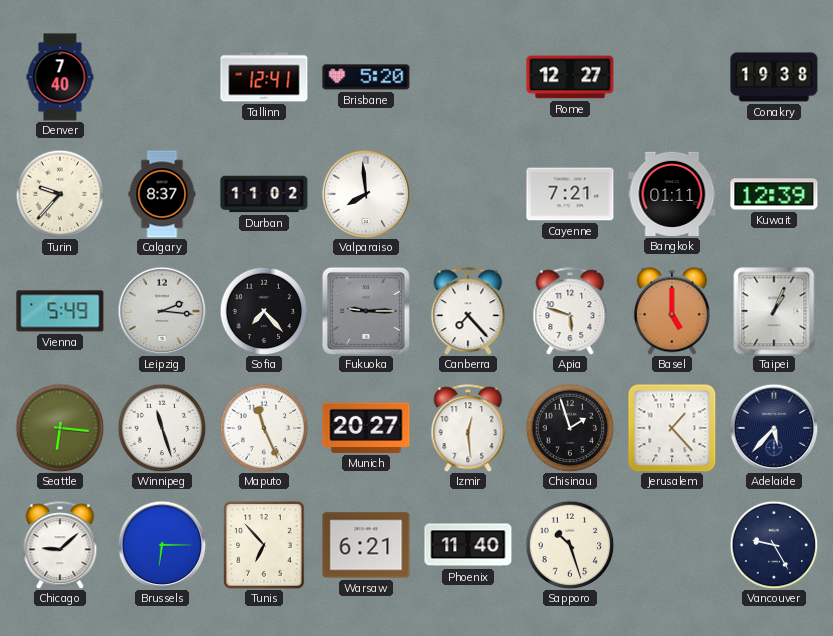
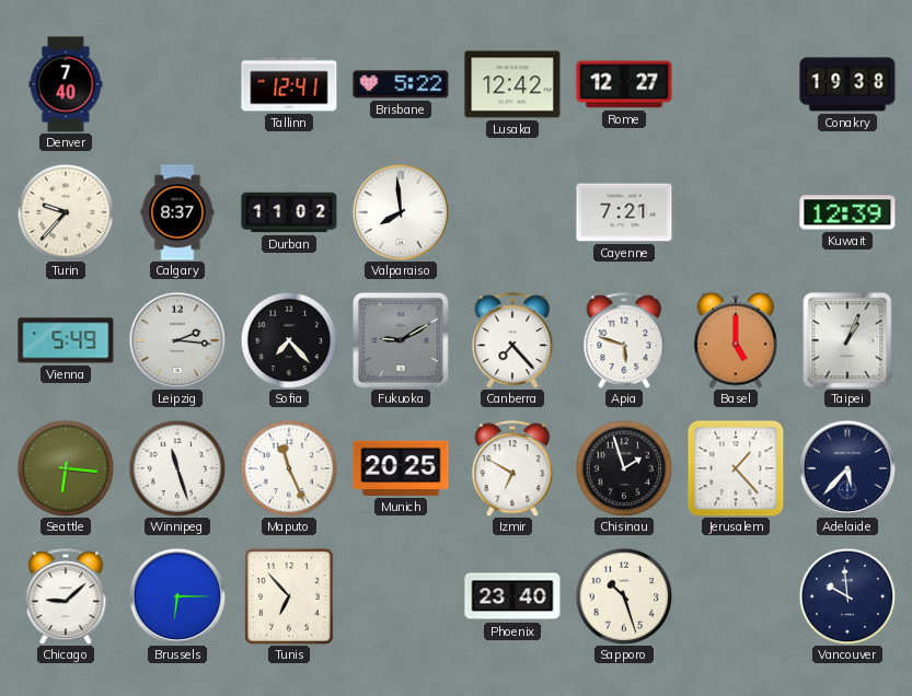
Brisbane: 5:20 -> 5:22 (401, 84)
Lusaka: none -> 12:42 (512, 84)
Bangkok: 01:11 -> none (672, 194)
Fukuoka: 9:15 -> 9:10 (401, 340)
Munich: 20:27 -> 20:25 (401, 468)
Izmir: 12:29 -> 6:50 (512, 468)
Warsaw: 6:21 -> none (366, 545)
Phoenix: 11:40 -> 23:40 (512, 596)
Vancouver: 9:25 -> 9:59 (847, 596)
